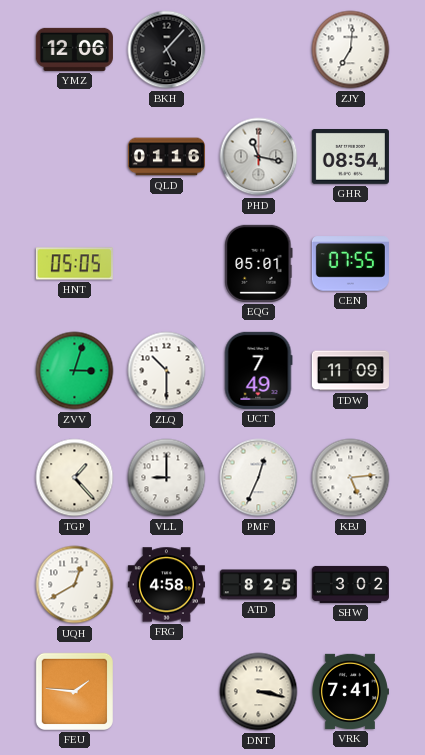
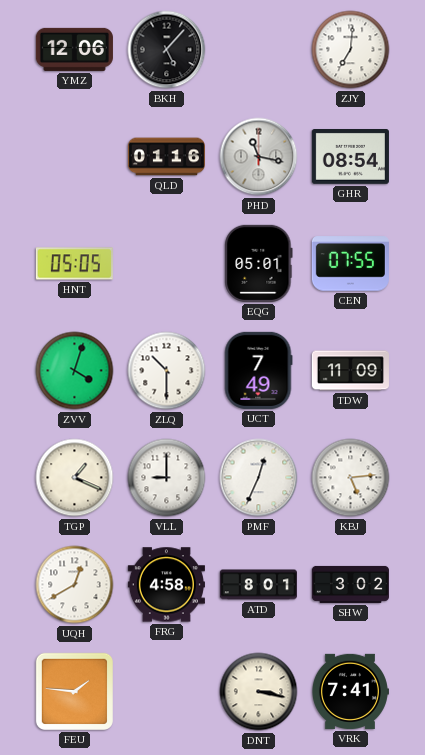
ZVV: 3:03 -> 4:03 (75, 371)
TGP: 1:23 -> 1:19 (75, 478)
ATD: 8:25 -> 8:01 (258, 585)
